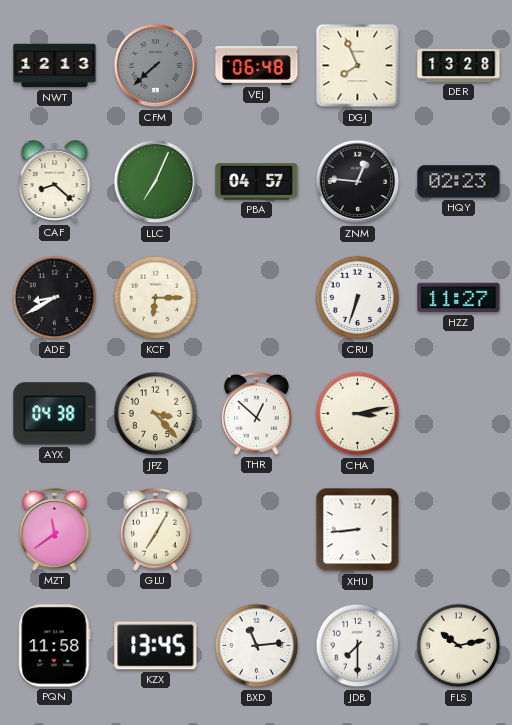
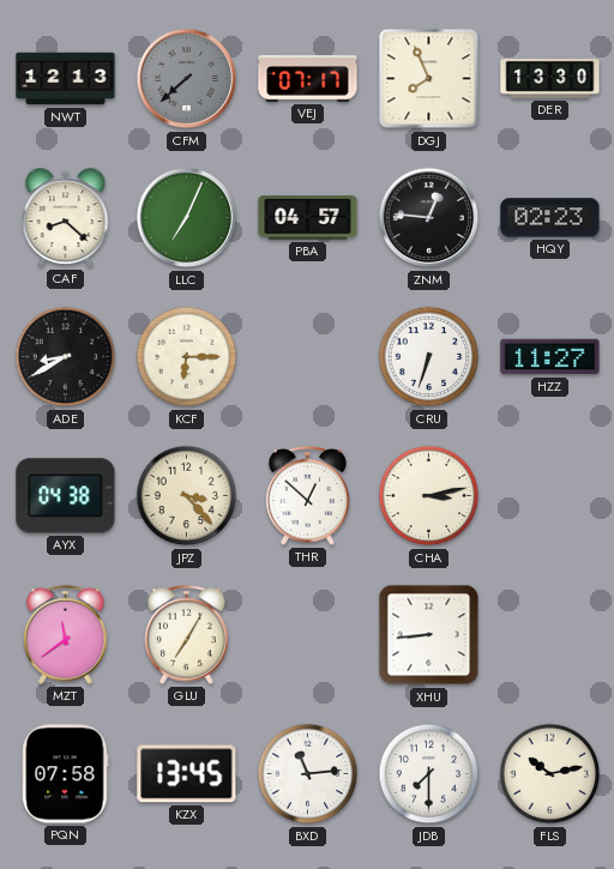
VEJ: 06:48 -> 07:17 (308, 79)
DER: 13:28 -> 13:30 (550, 79)
PQN: 11:58 -> 07:58 (66, 774)
